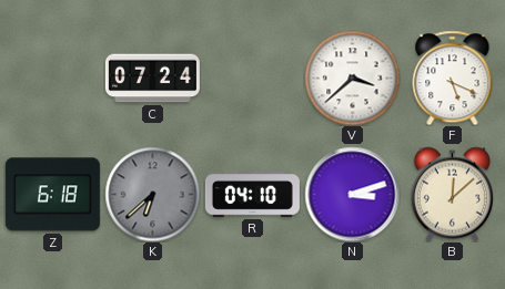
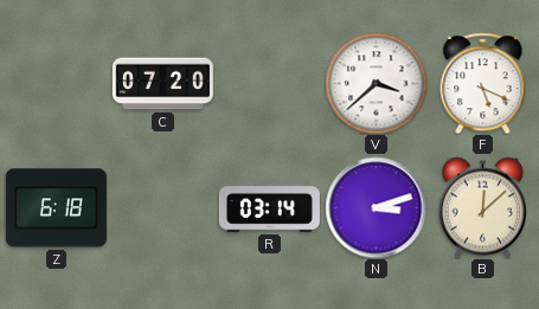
C: 07:24 -> 07:20 (162, 84)
K: 6:38 -> none (152, 194)
R: 04:10 -> 03:14 (269, 208)
